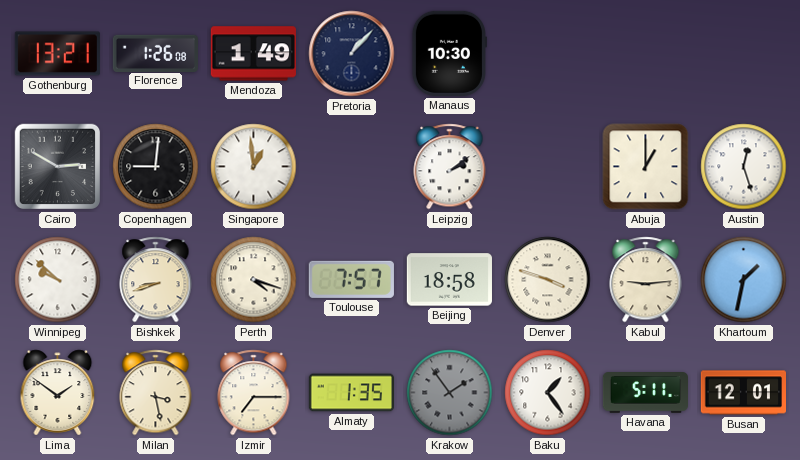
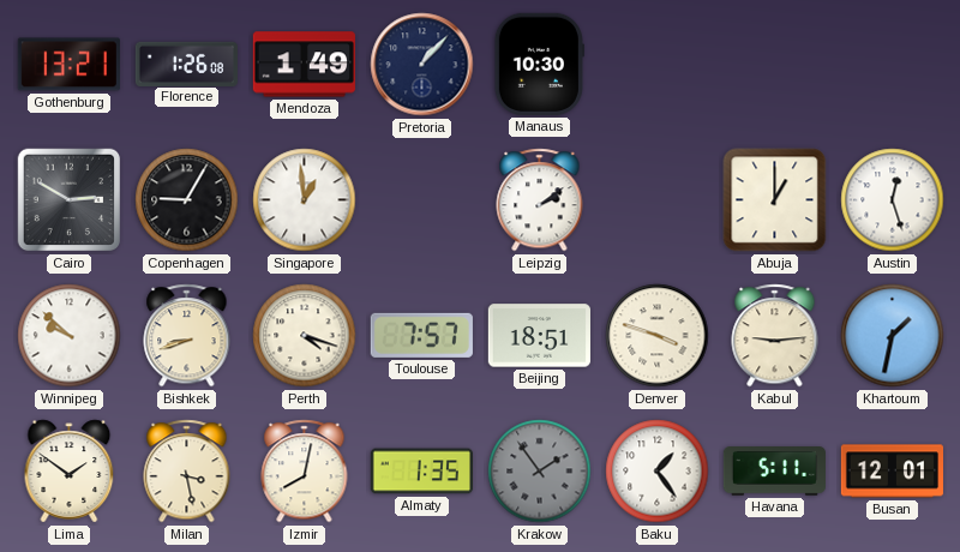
Copenhagen: 9:01 -> 9:05 (187, 200)
Beijing: 18:58 -> 18:51 (539, 336)
Izmir: 7:15 -> 8:02 (305, 472)
